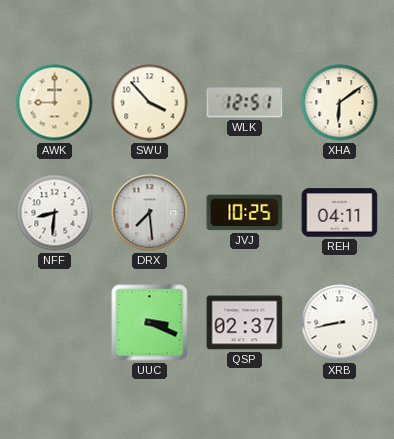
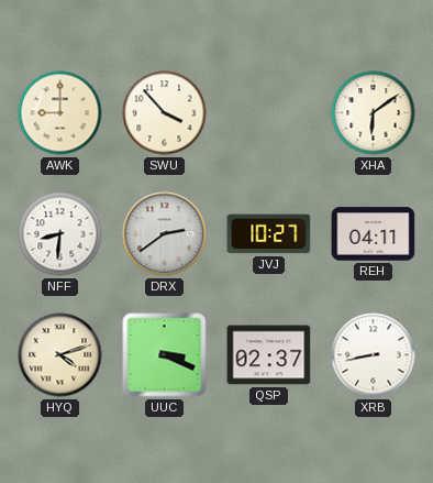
WLK: 12:51 -> none (245, 103)
DRX: 7:29 -> 2:39 (165, 234)
JVJ: 10:25 -> 10:27 (269, 234)
HYQ: none -> 4:12 (60, 355)
